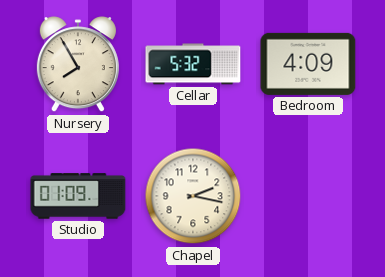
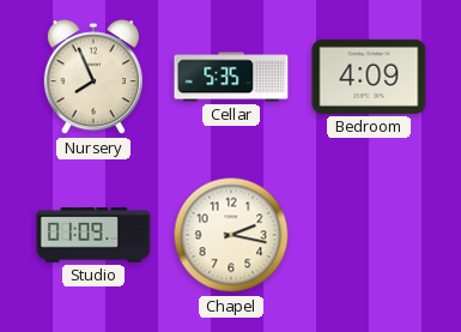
Nursery: 7:55 -> 7:56 (93, 78)
Cellar: 5:32 -> 5:35 (231, 77)
